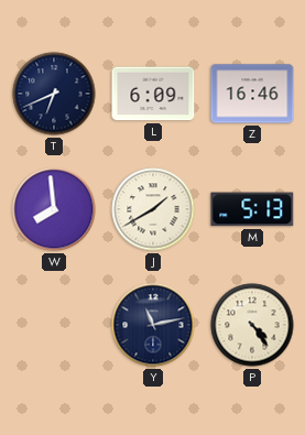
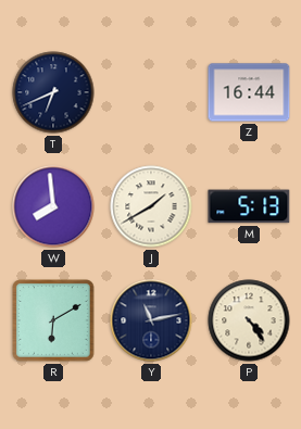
L: 6:09 -> none (153, 94)
Z: 16:46 -> 16:44 (249, 92)
R: none -> 6:10 (53, 320)
